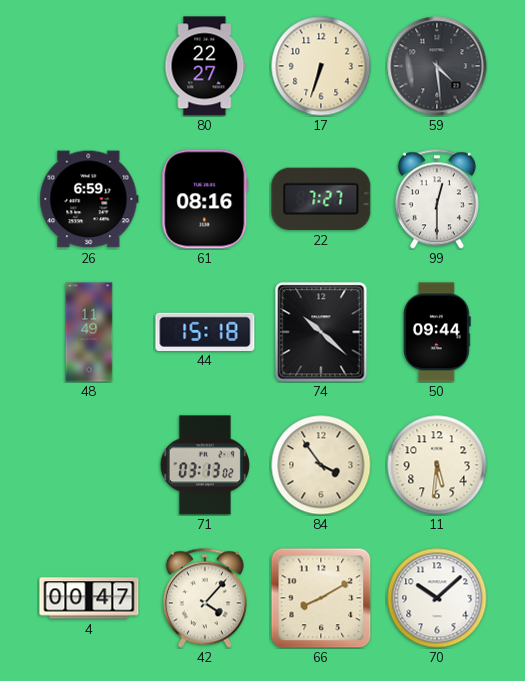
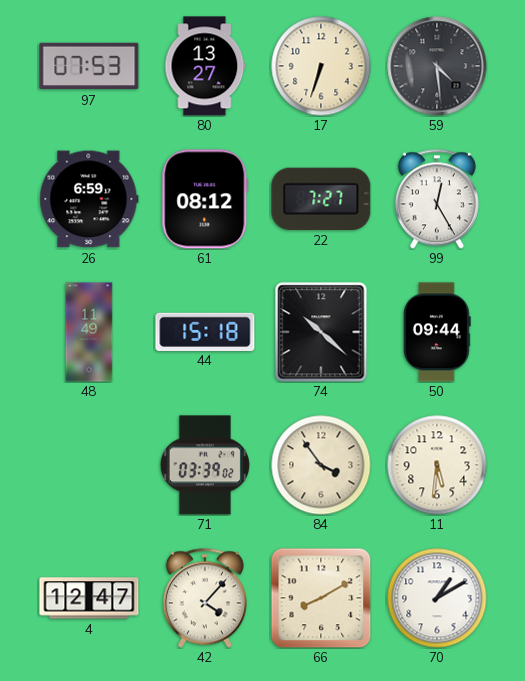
97: none -> 07:53 (89, 66)
80: 22:27 -> 13:27 (205, 66)
61: 08:16 -> 08:12 (205, 199)
99: 12:30 -> 12:25 (437, 199)
71: 03:13 -> 03:39 (205, 465)
4: 00:47 -> 12:47 (89, 598)
70: 10:08 -> 1:10 (437, 598)
